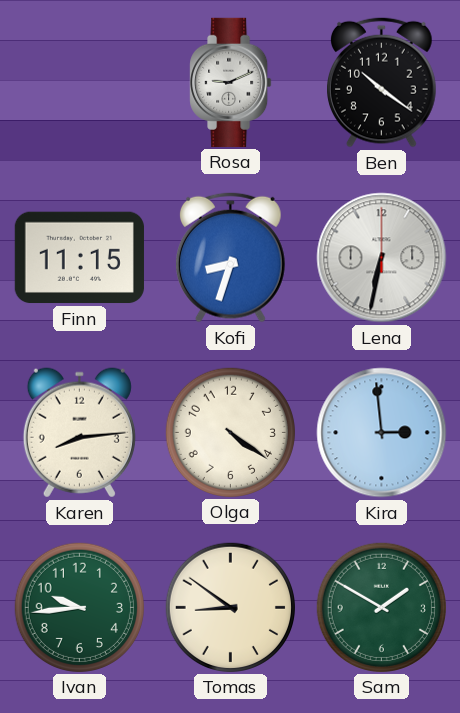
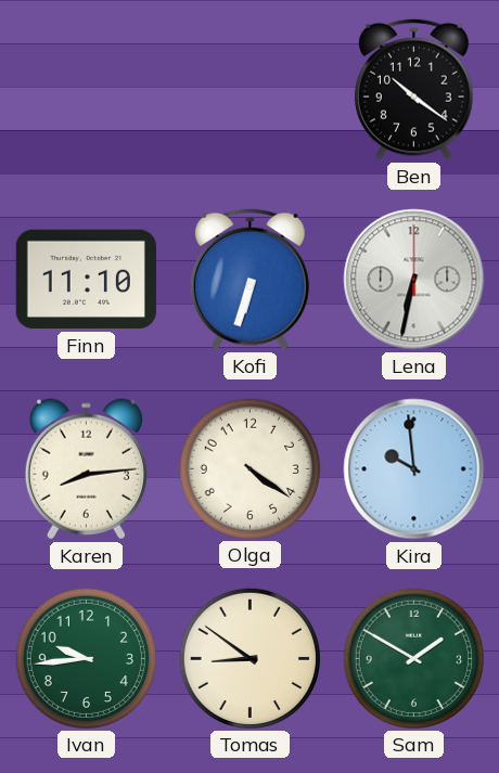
Rosa: 9:11 -> none (231, 82)
Finn: 11:15 -> 11:10 (86, 280)
Kofi: 8:33 -> 6:33 (251, 279)
Kira: 2:59 -> 9:59 (414, 469)
